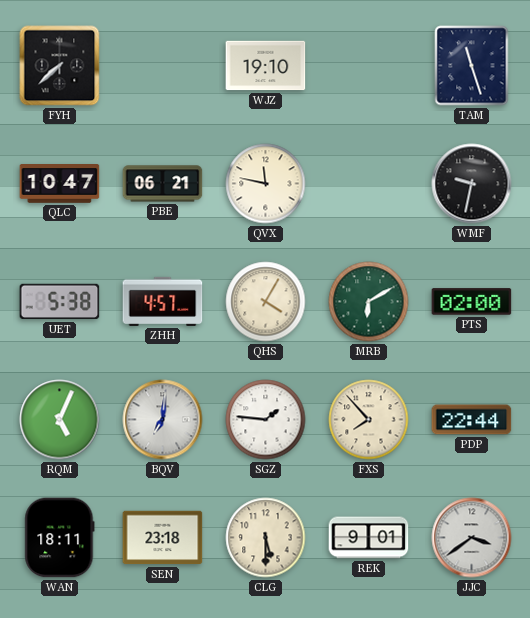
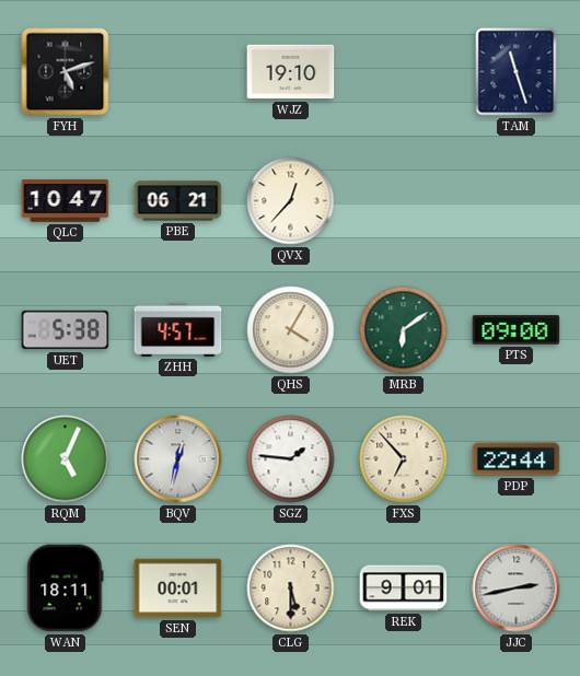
FYH: 7:38 -> 5:12 (66, 72)
QVX: 11:47 -> 12:37 (291, 201)
WMF: 9:32 -> none (472, 184)
MRB: 6:10 -> 6:09 (404, 330)
PTS: 02:00 -> 09:00 (517, 330)
BQV: 7:01 -> 12:32 (178, 459)
FXS: 7:53 -> 6:53 (404, 459)
SEN: 23:18 -> 00:01 (178, 588)
JJC: 3:39 -> 2:43 (517, 588)
